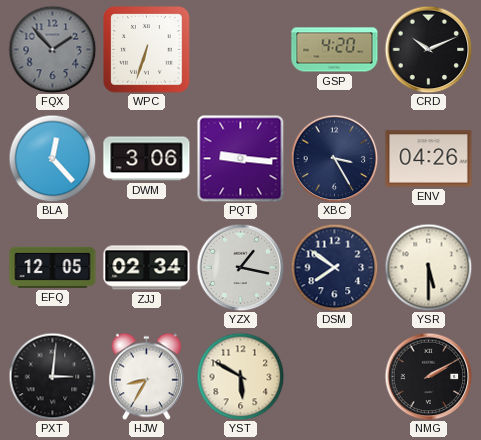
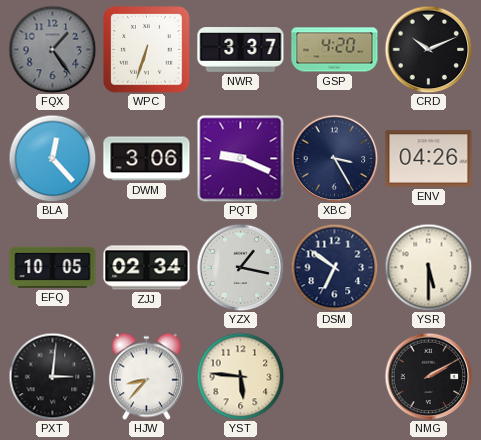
FQX: 1:53 -> 1:24 (52, 49)
NWR: none -> 3:37 (241, 50)
PQT: 9:16 -> 9:19 (240, 158)
EFQ: 12:05 -> 10:05 (53, 267)
DSM: 7:51 -> 6:51 (334, 267)
HJW: 8:35 -> 8:37 (146, 376)
YST: 5:50 -> 5:46 (240, 376)
